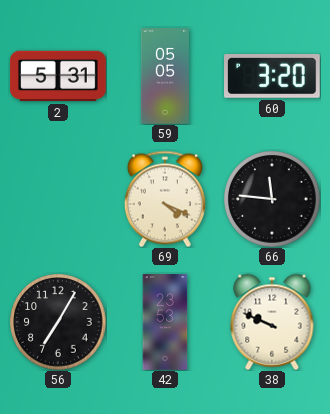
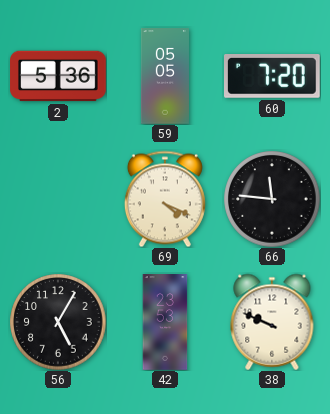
2: 5:31 -> 5:36 (58, 76)
60: 3:20 -> 7:20 (273, 77)
56: 7:05 -> 5:05 (58, 322)
